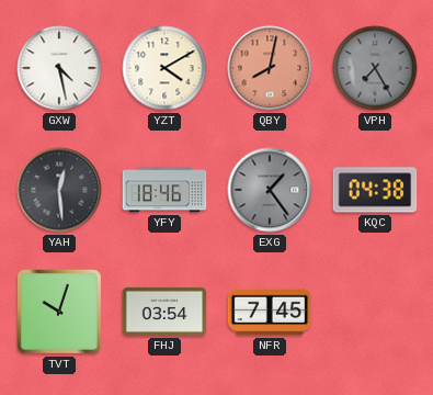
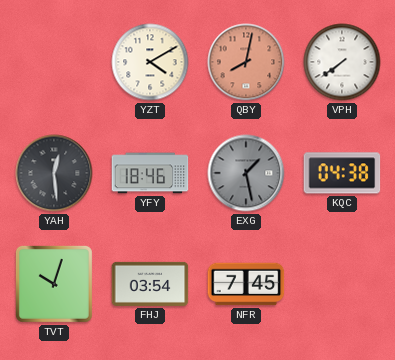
GXW: 4:28 -> none (59, 68)
VPH: 7:25 -> 7:39 (342, 62)
VPH dial: grey -> white (342, 62)
EXG: 1:24 -> 1:28 (246, 173)
